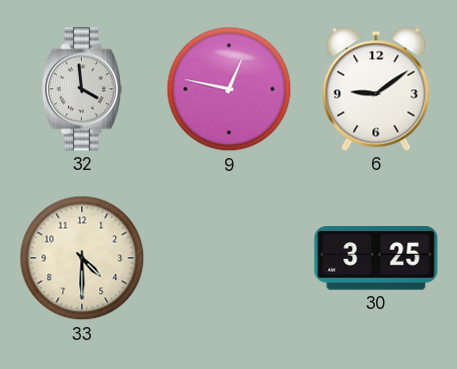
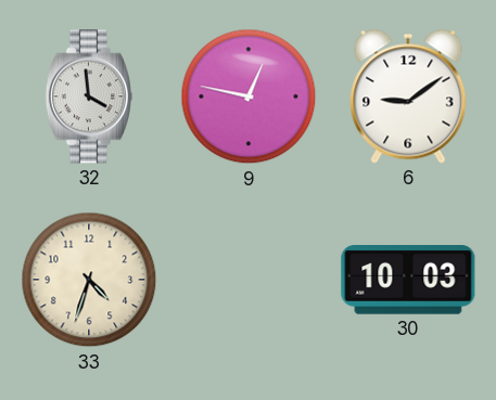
33: 4:30 -> 4:33 (89, 280)
30: 3:25 -> 10:03 (408, 280)
